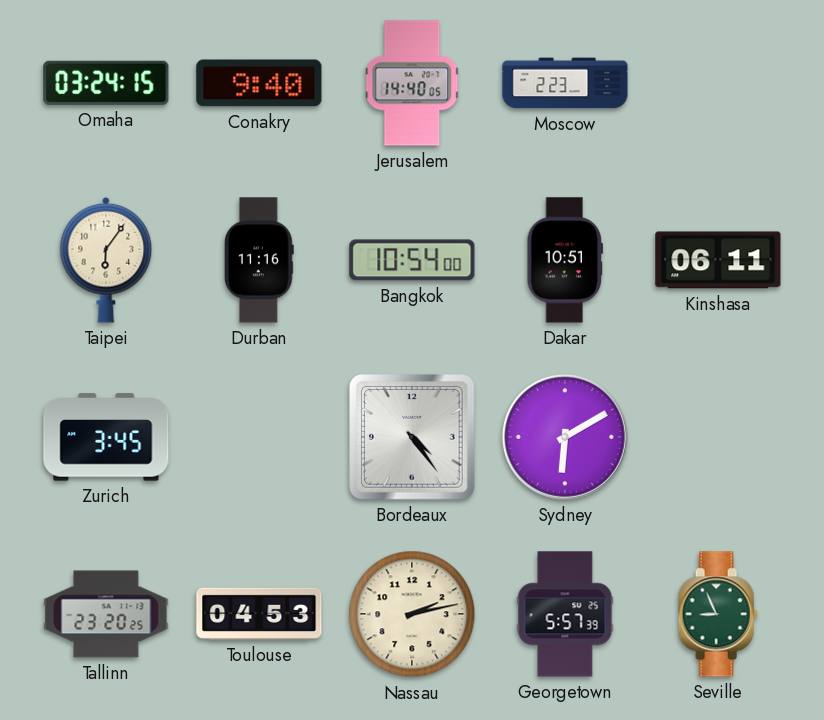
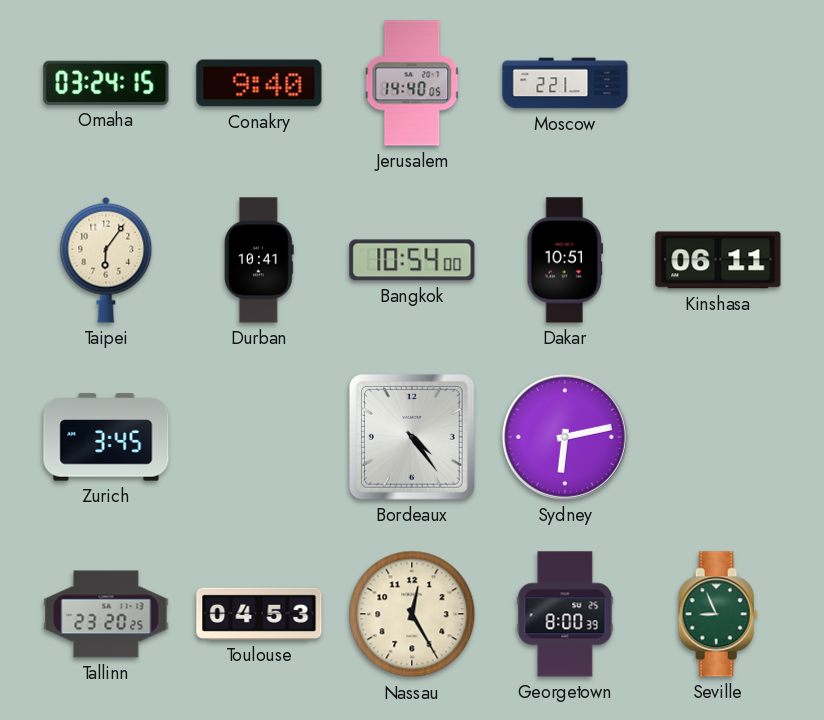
Moscow: 2:23 -> 2:21 (565, 83)
Durban: 11:16 -> 10:41 (260, 260)
Sydney: 6:10 -> 6:13 (565, 437)
Nassau: 2:13 -> 12:25 (412, 614)
Georgetown: 5:57 -> 8:00 (565, 614)
